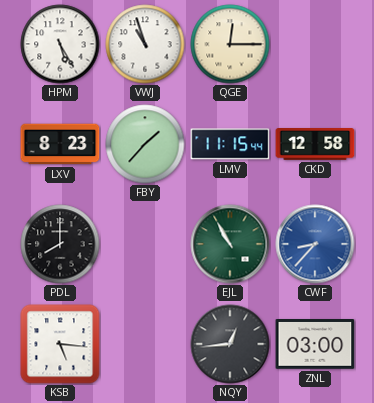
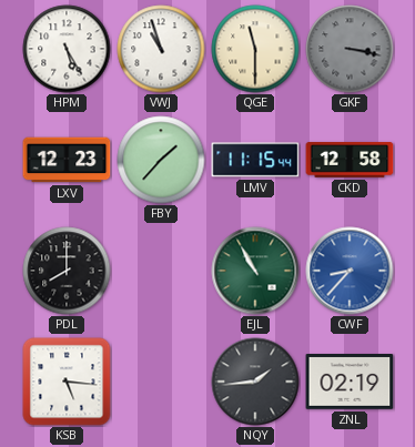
QGE: 12:15 -> 11:30 (255, 49)
GKF: none -> 3:17 (350, 49)
LXV: 8:23 -> 12:23 (67, 160)
NQY: 12:44 -> 1:44 (255, 382)
ZNL: 03:00 -> 02:19 (350, 383)
